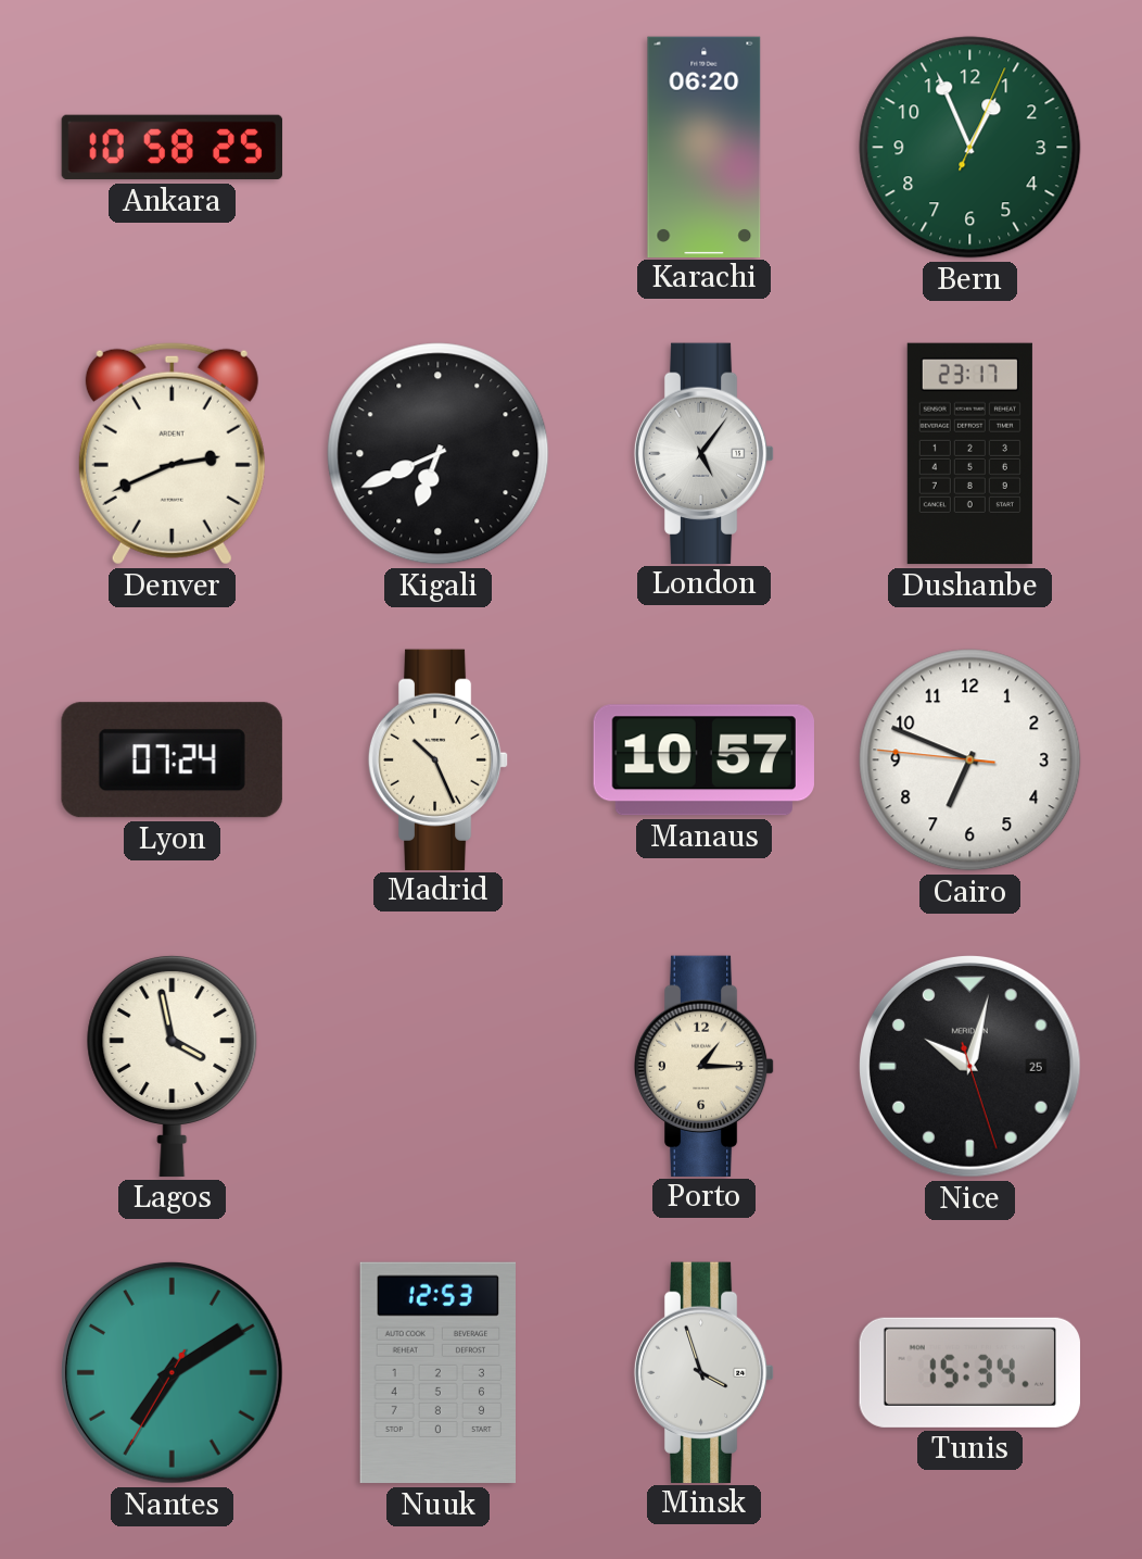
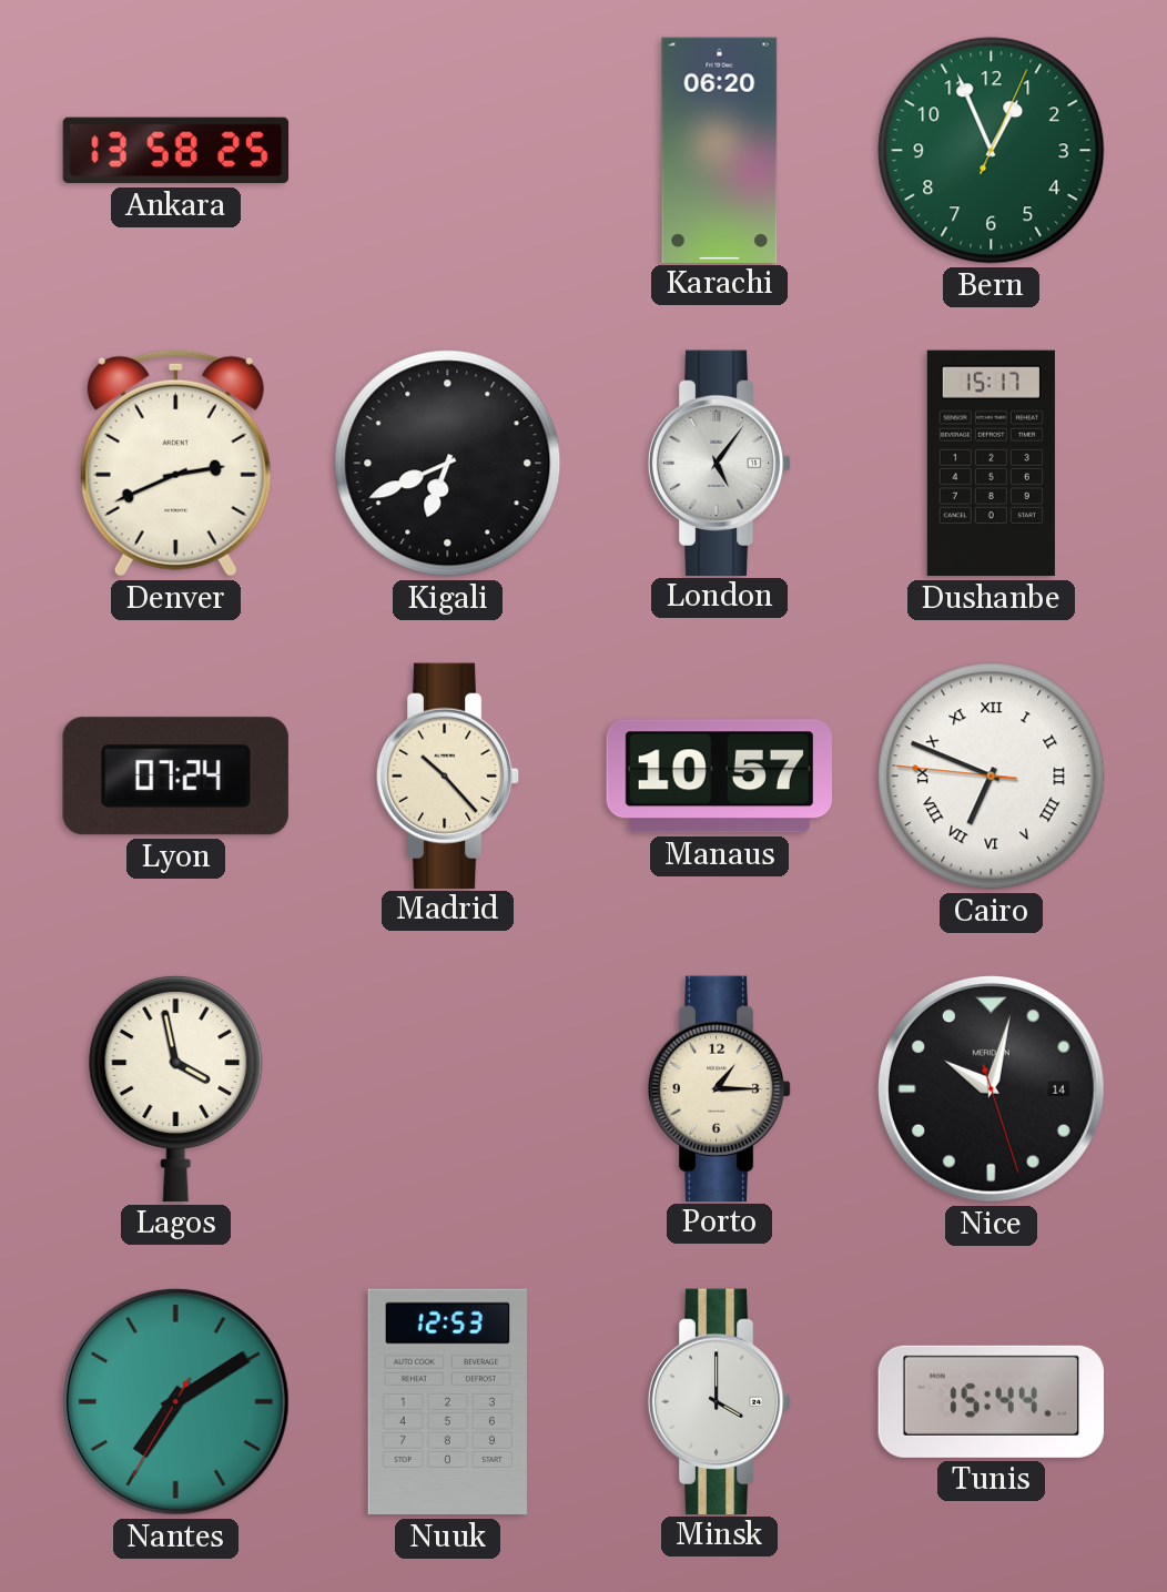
Ankara: 10:58 -> 13:58 (176, 151)
Dushanbe: 23:17 -> 15:17 (991, 464)
Madrid: 10:26 -> 10:23 (448, 775)
Cairo numerals: Arabic -> Roman (992, 777)
Nice date: 25 -> 14 (991, 1088)
Minsk: 3:57 -> 4:00 (720, 1401)
Tunis: 15:34 -> 15:44 (991, 1401)
